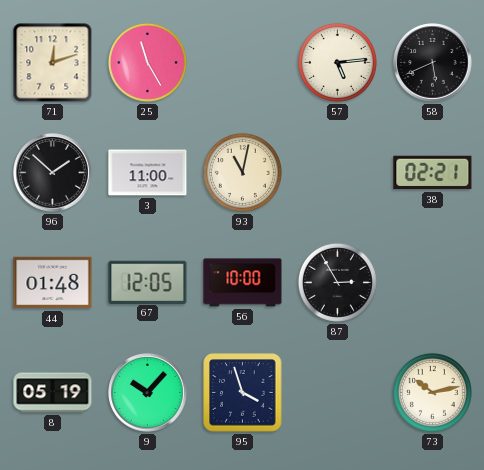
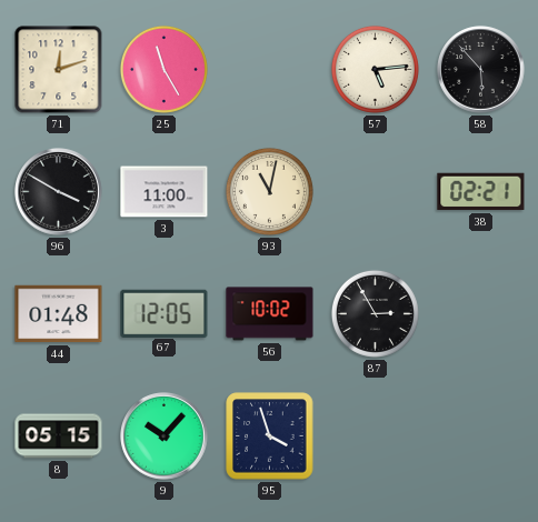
58: 5:41 -> 5:53 (481, 70)
96: 1:52 -> 3:50 (59, 192)
56: 10:00 -> 10:02 (270, 314)
8: 05:19 -> 05:15 (59, 436)
73: 10:13 -> none (432, 392)
